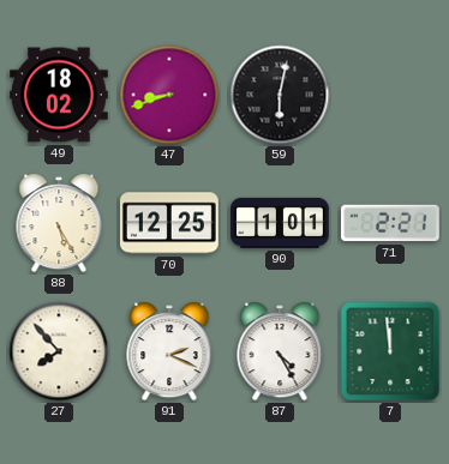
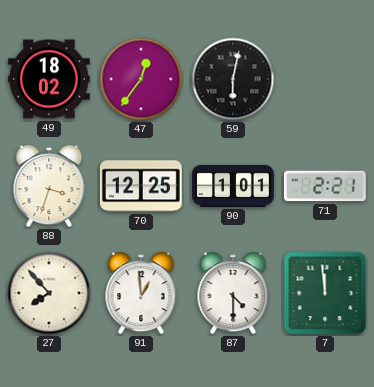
47: 8:42 -> 12:36 (141, 79)
88: 5:25 -> 3:33 (49, 186)
91: 2:19 -> 12:59 (141, 293)
87: 4:25 -> 4:30 (233, 293)
